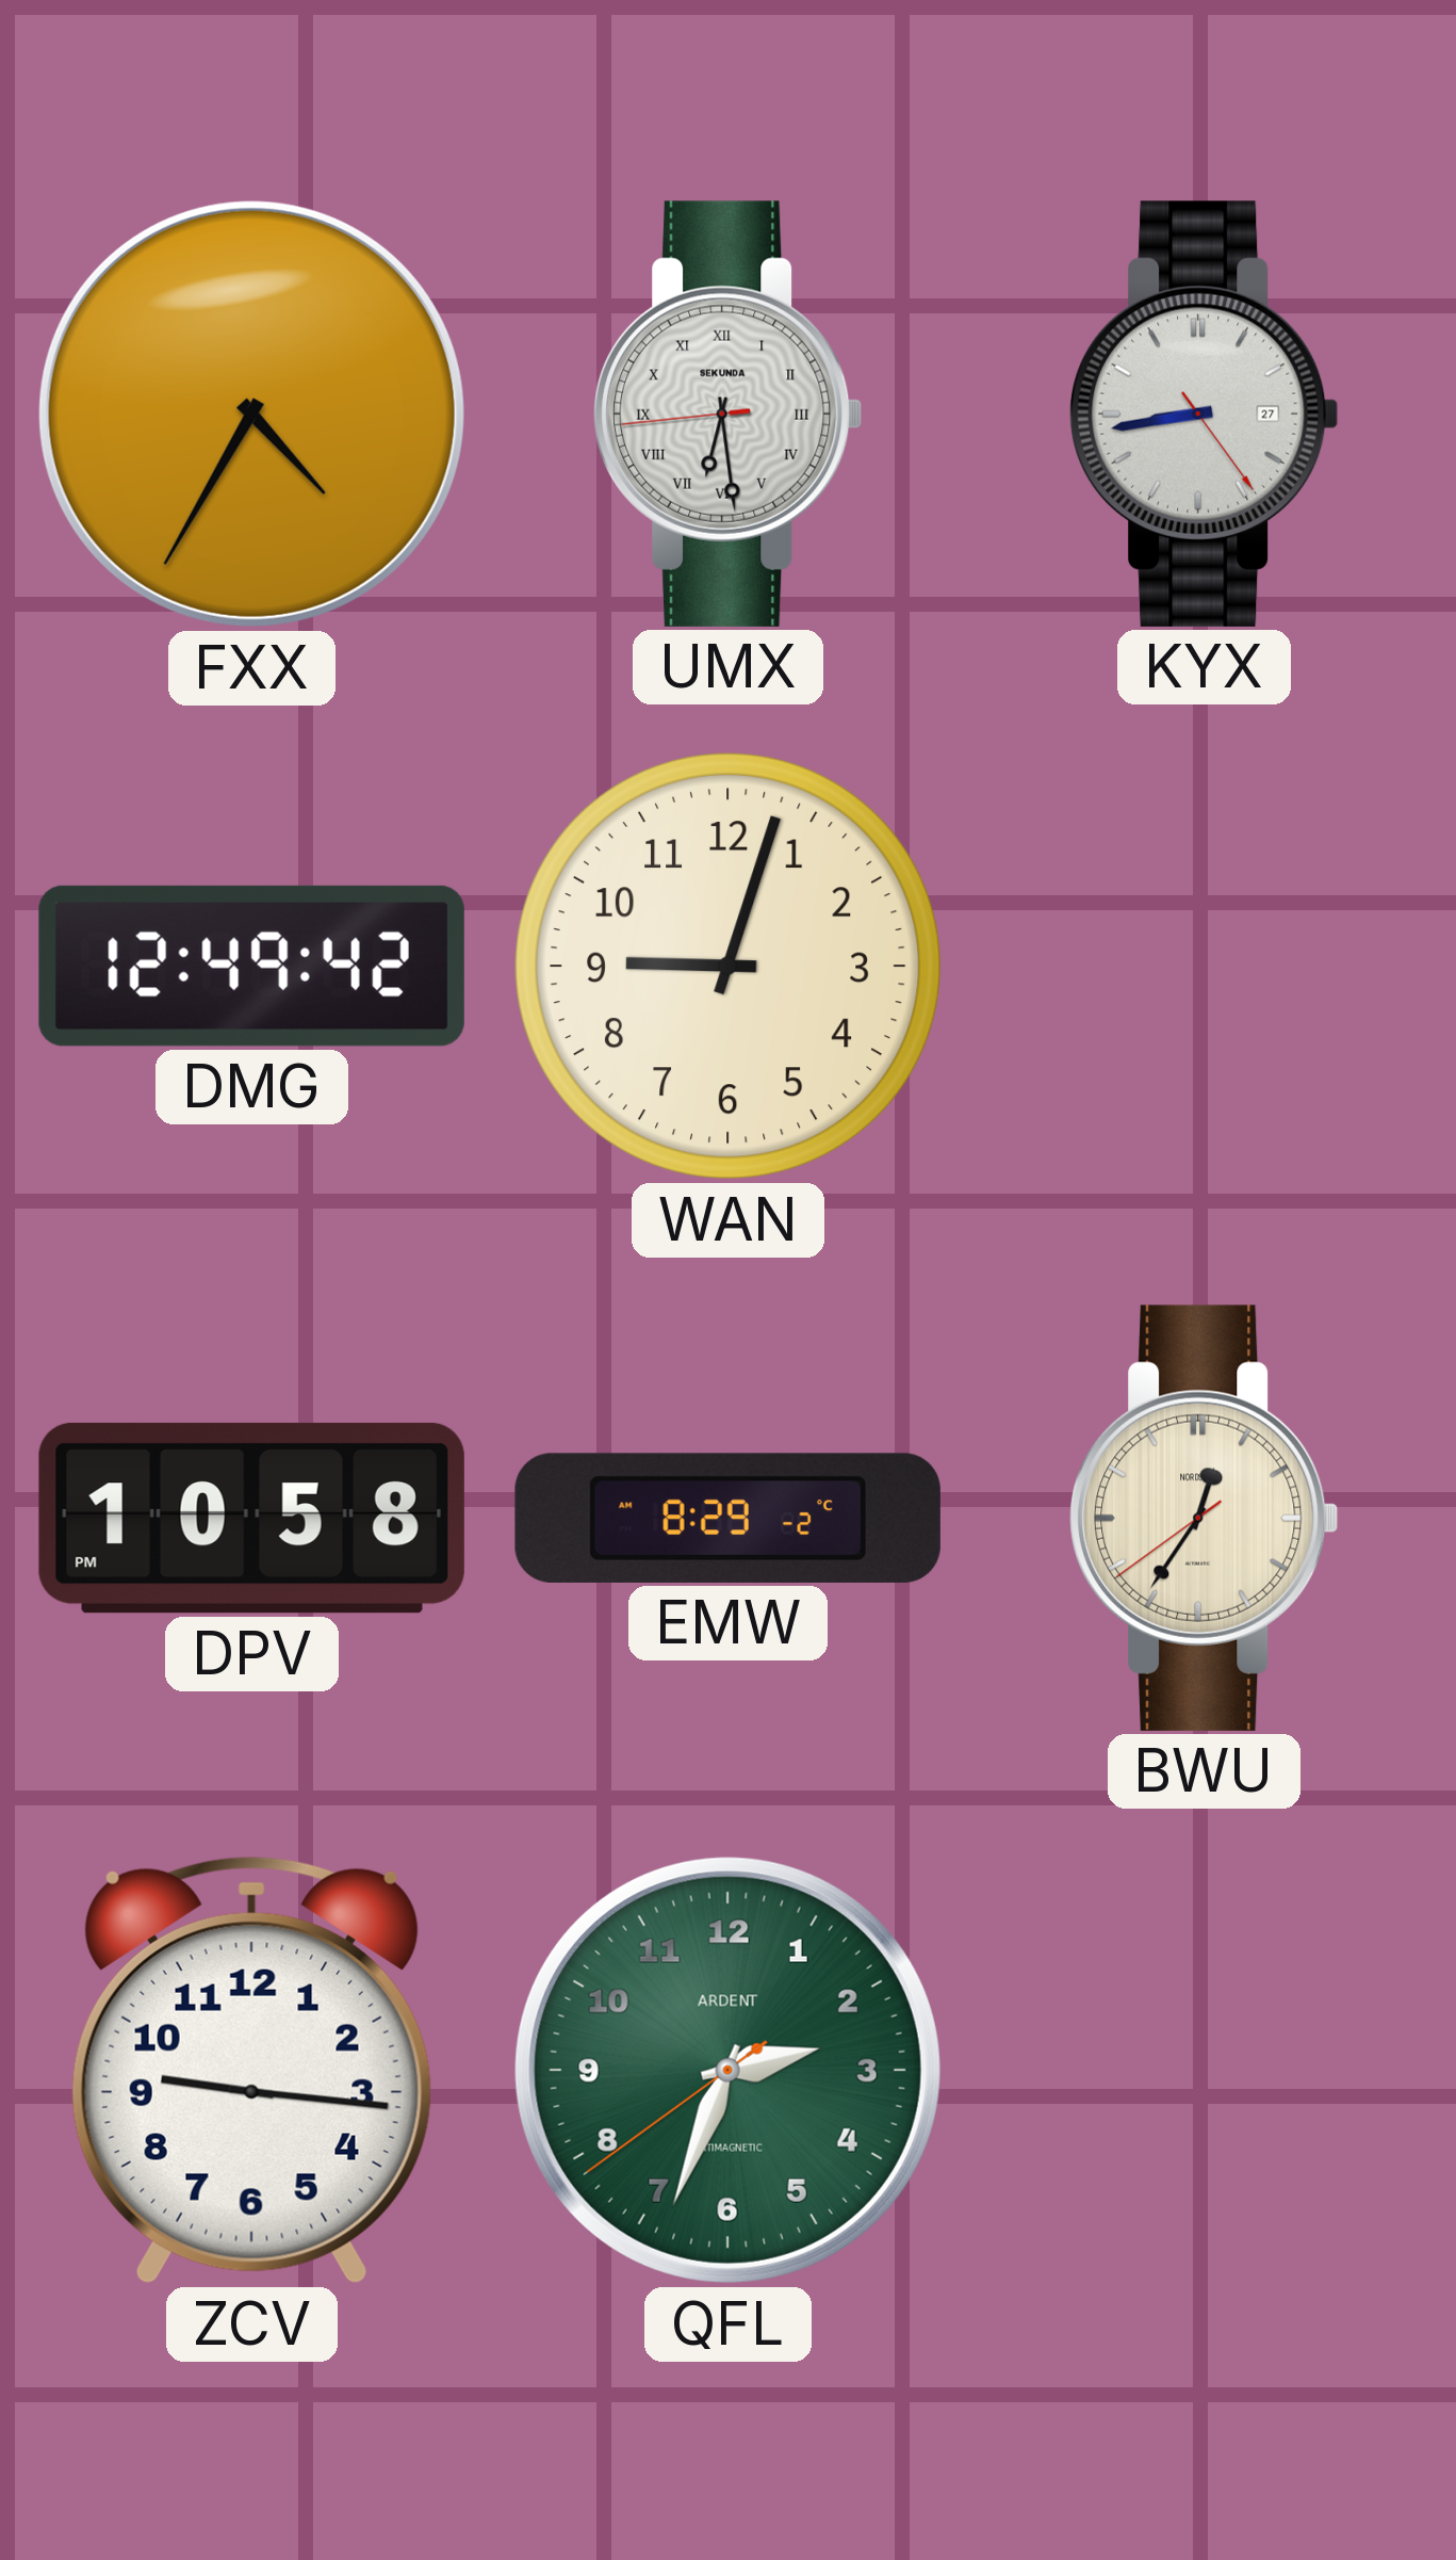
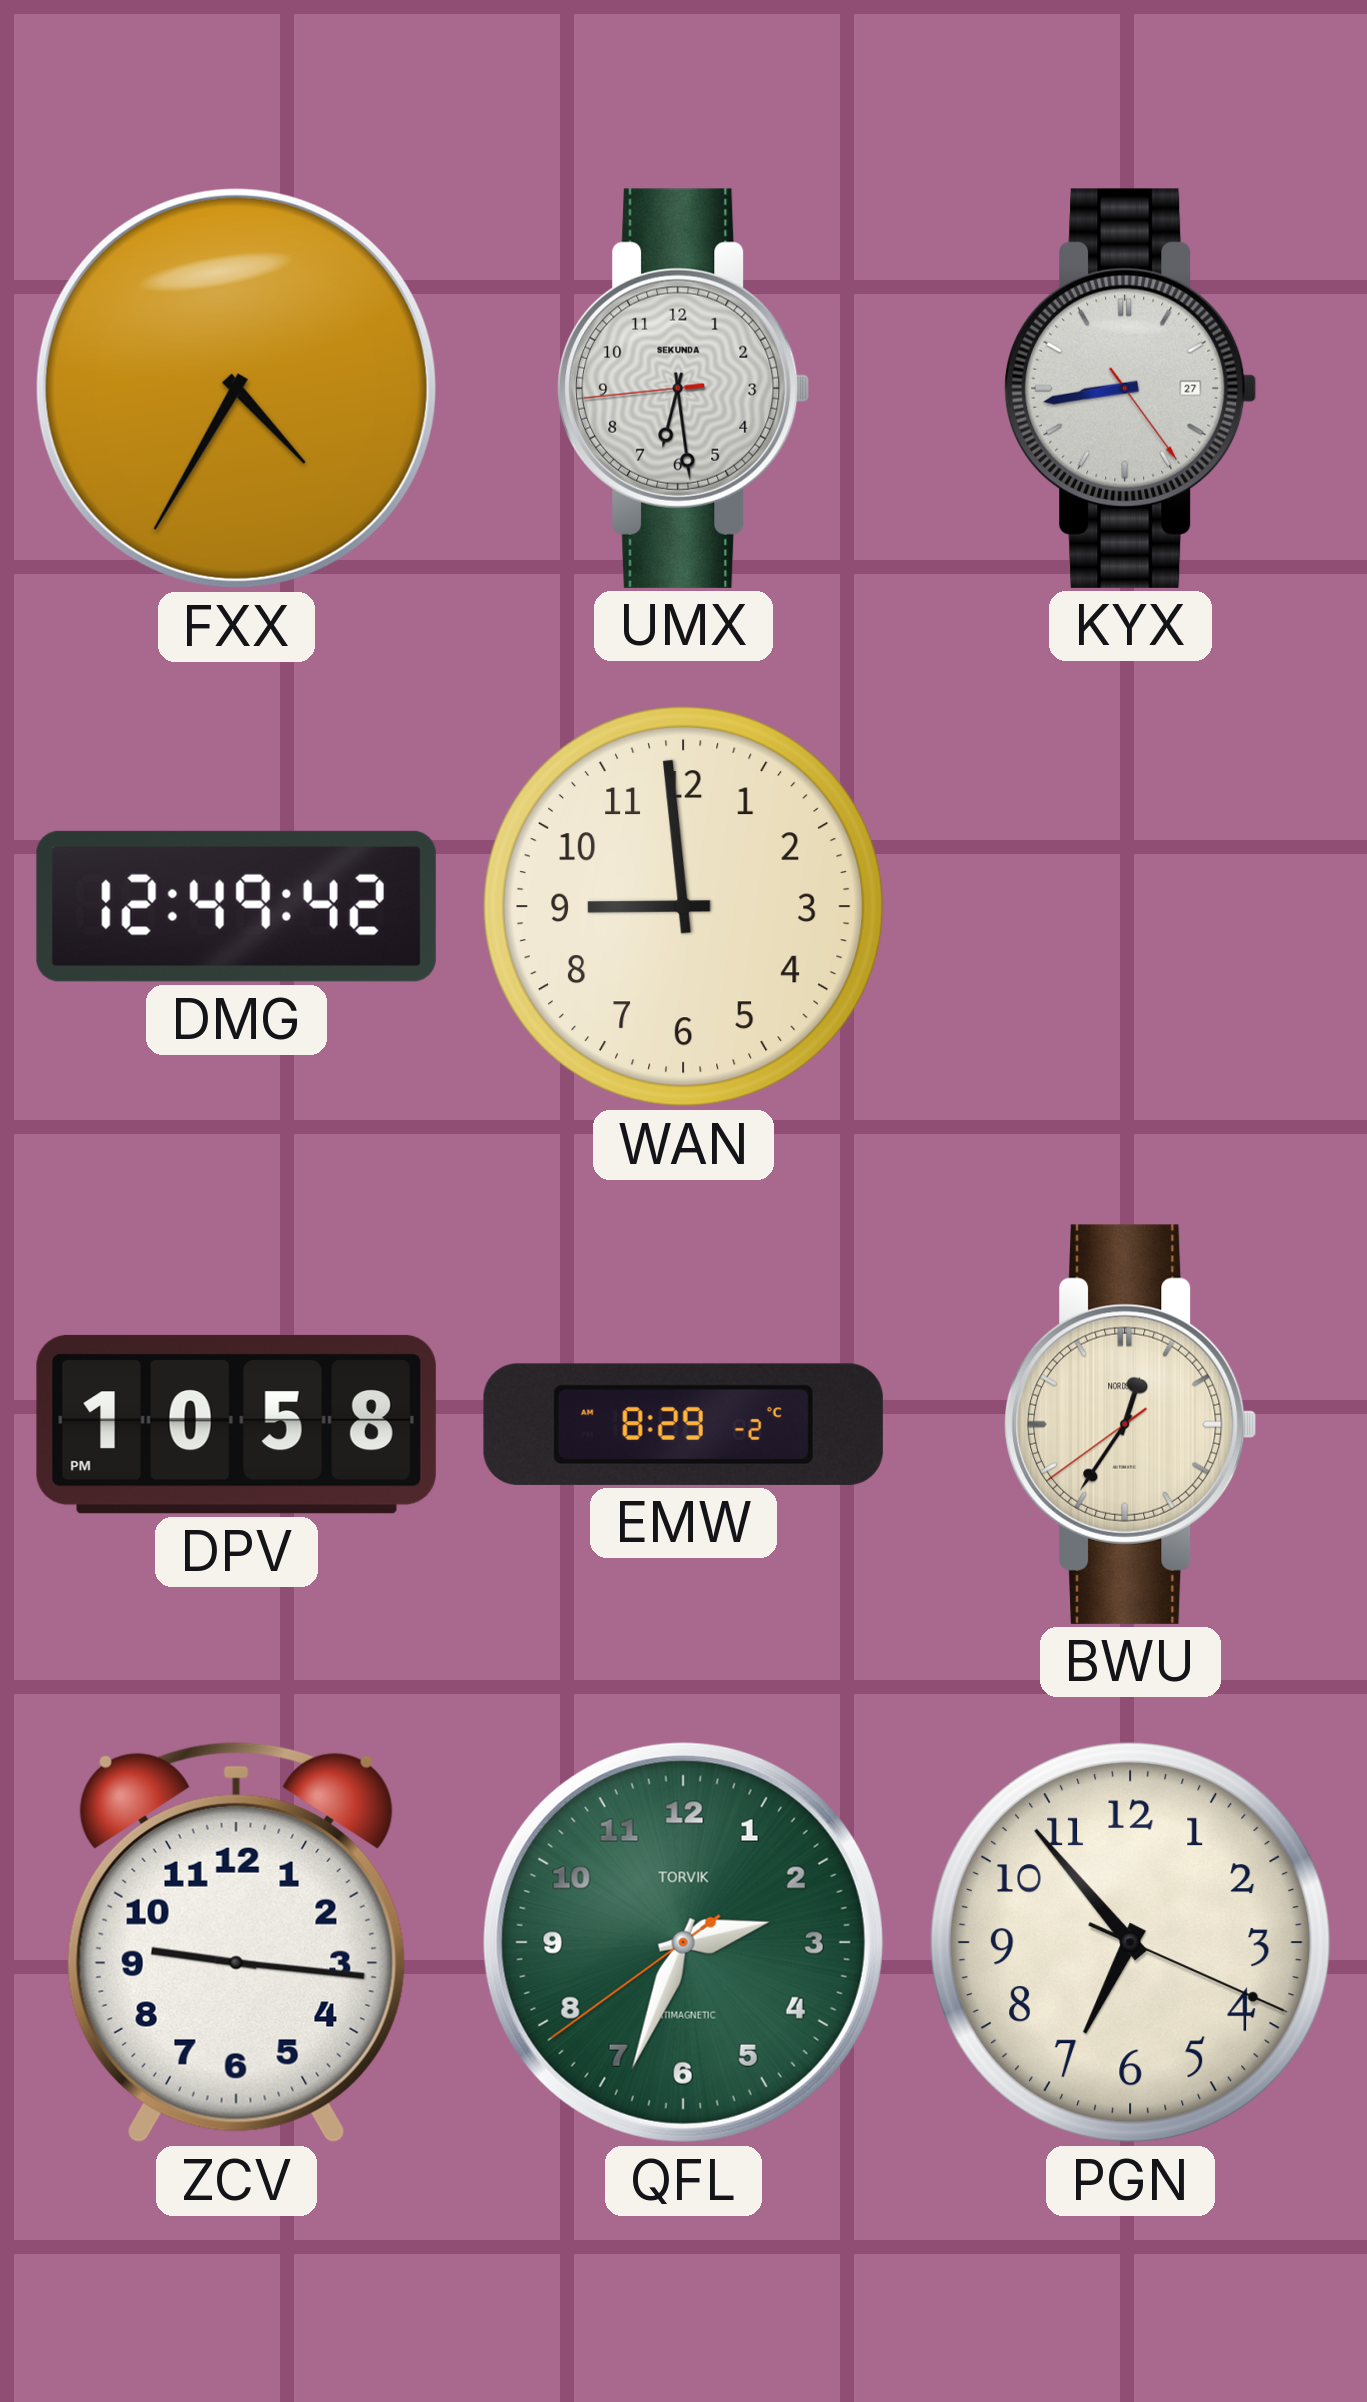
UMX numerals: Roman -> Arabic (684, 388)
WAN: 9:03 -> 8:59 (683, 906)
QFL brand: ARDENT -> TORVIK (683, 1942)
PGN: none -> 6:53 (1130, 1942)
